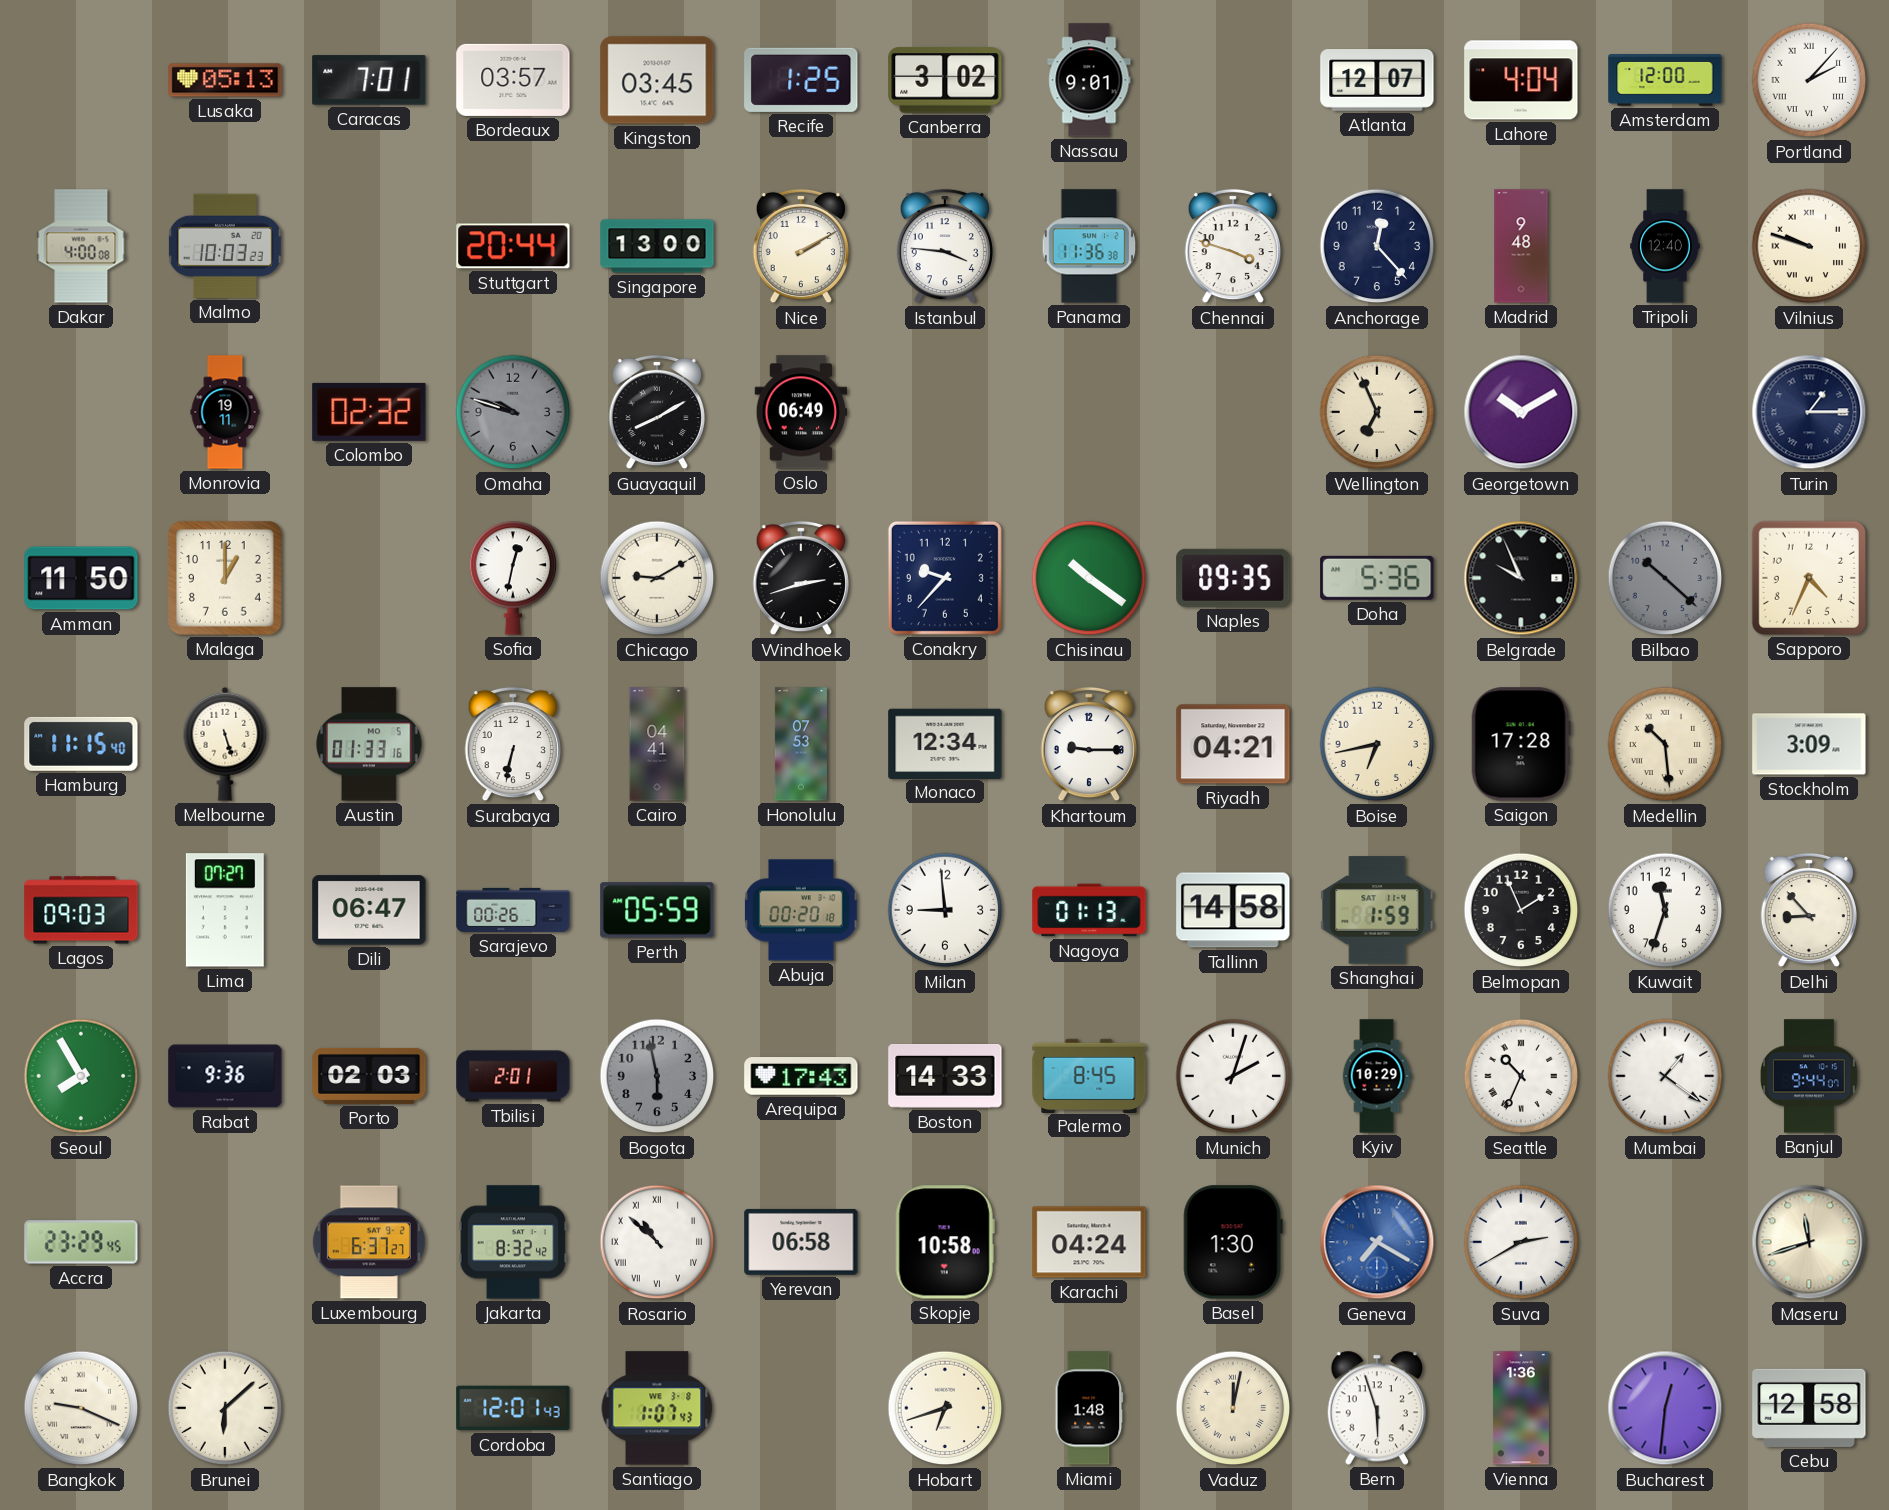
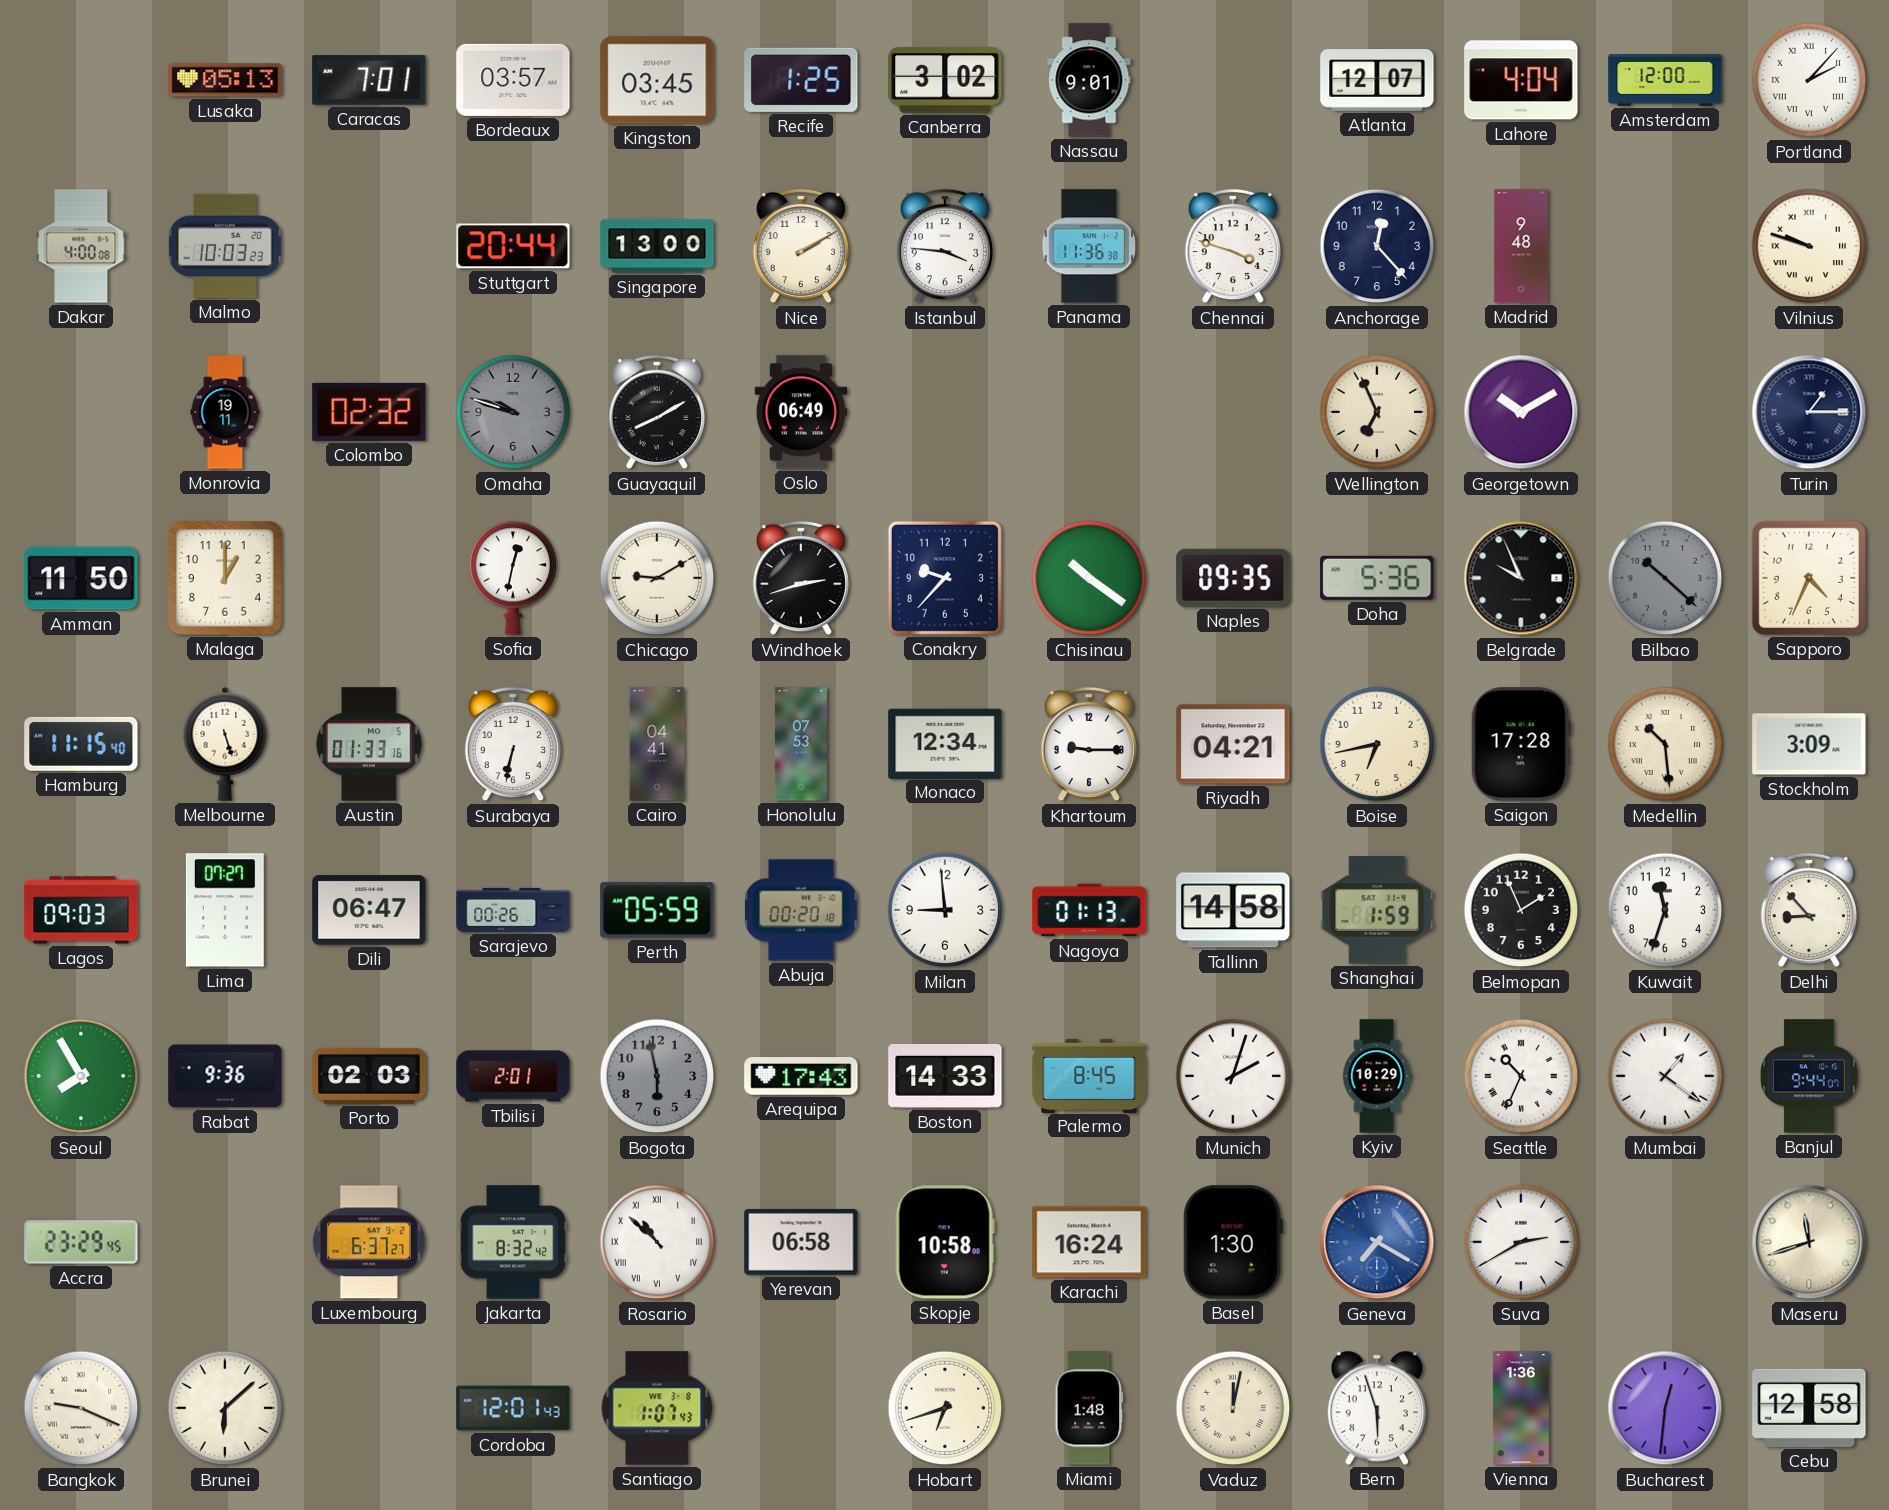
Tripoli: 12:40 -> none (1665, 246)
Karachi: 04:24 -> 16:24 (1089, 1242)
